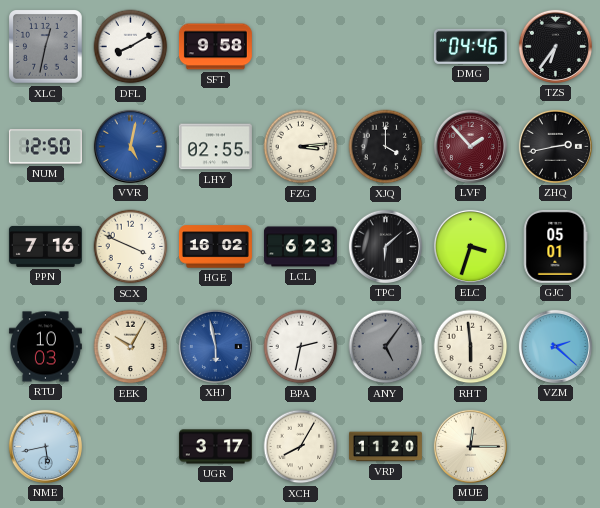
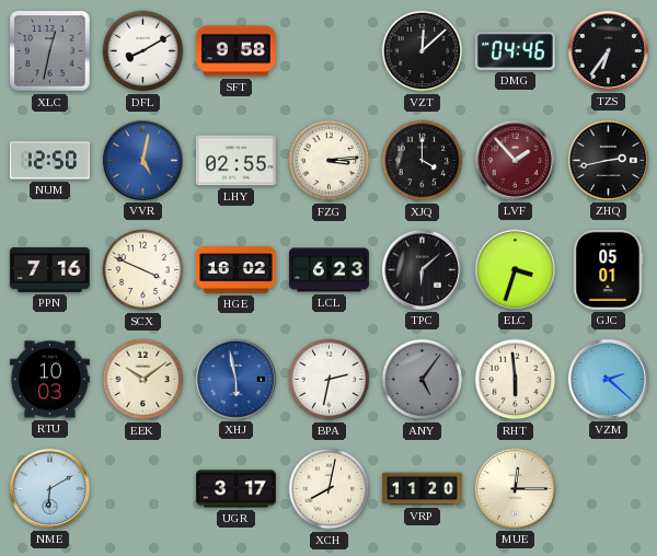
VZT: none -> 12:08 (423, 51)
EEK: 10:05 -> 10:09 (143, 380)
NME: 5:43 -> 6:10 (49, 488)
XCH: 8:05 -> 8:02 (330, 489)
